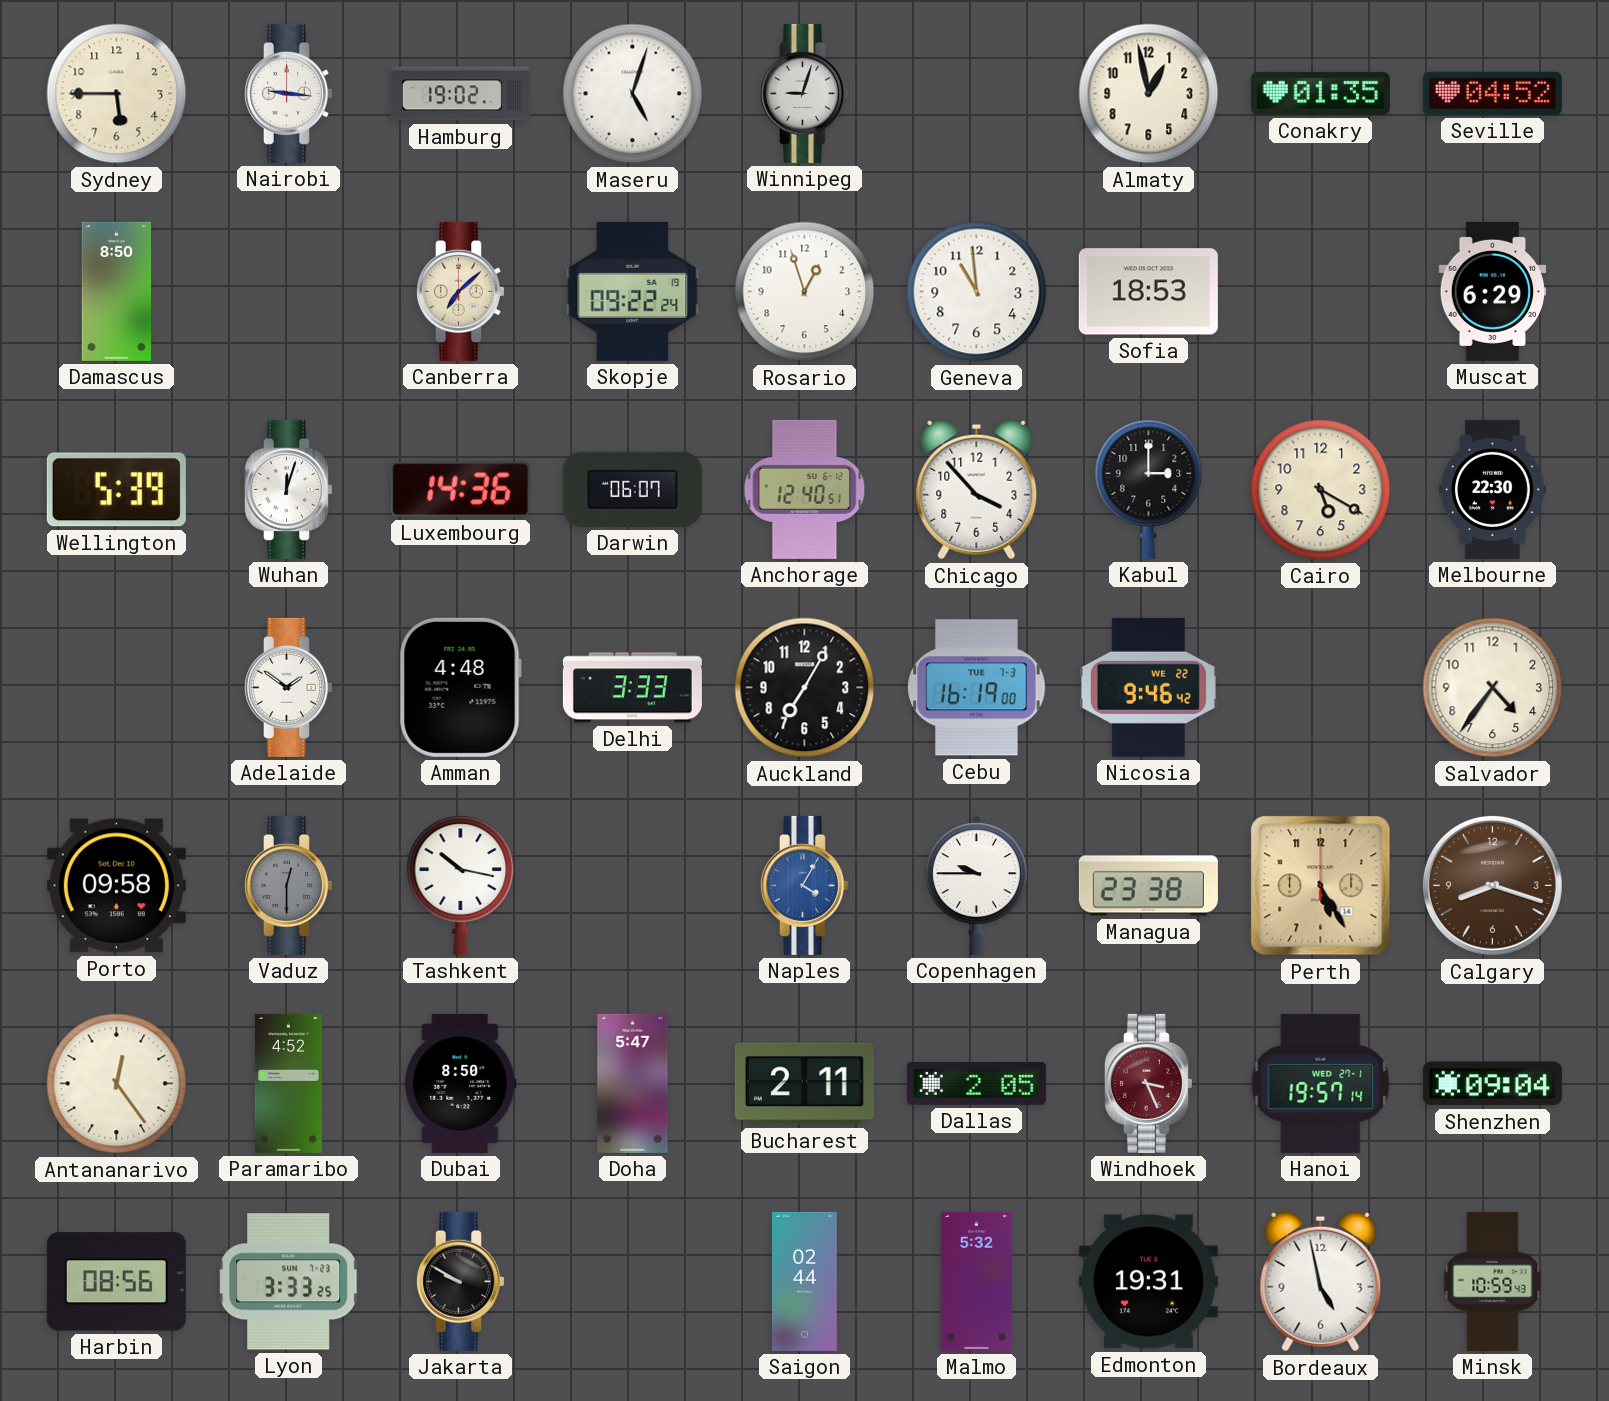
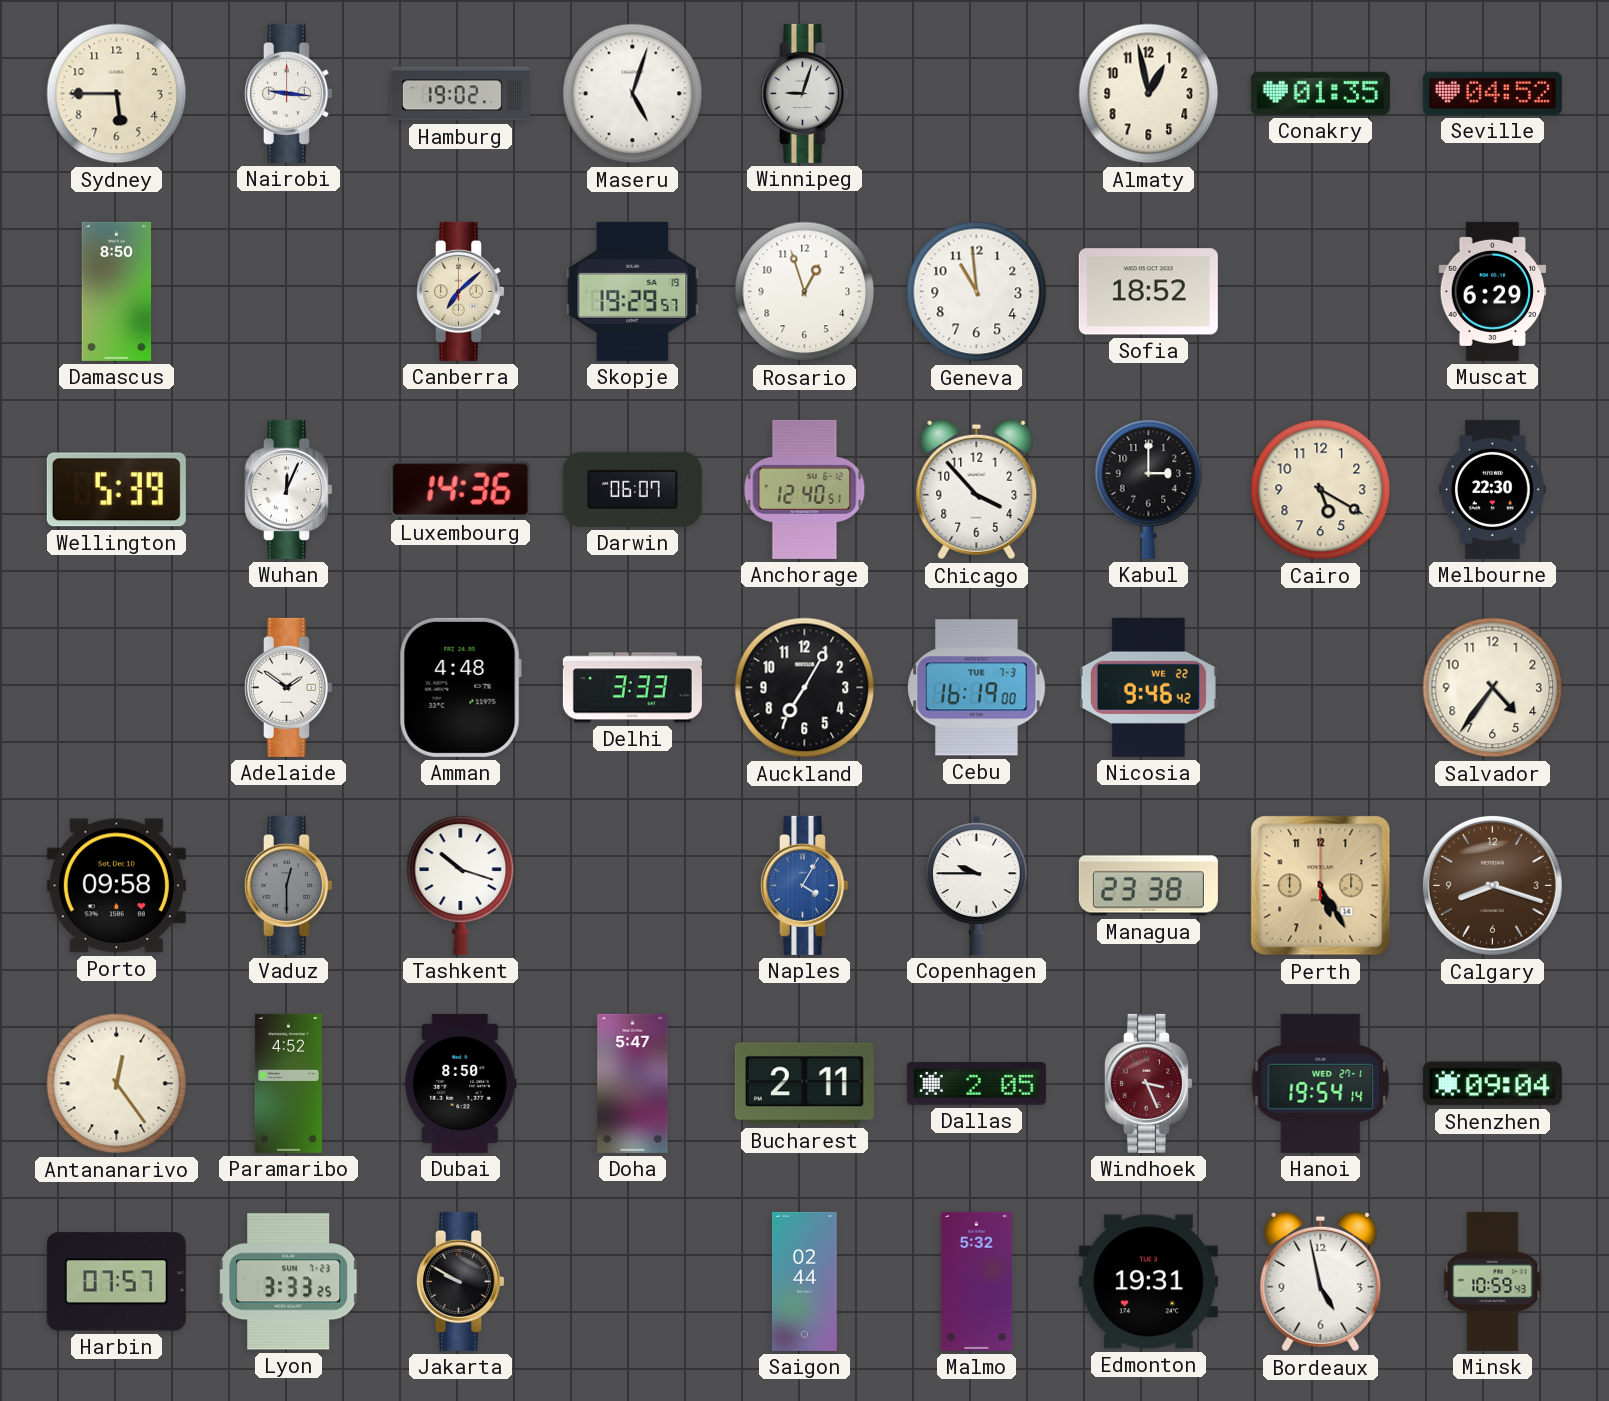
Skopje: 09:22 -> 19:29 (633, 291)
Sofia: 18:53 -> 18:52 (1148, 292)
Wuhan: 12:03 -> 12:04 (288, 489)
Tashkent: 10:17 -> 10:18 (461, 885)
Hanoi: 19:57 -> 19:54 (1321, 1083)
Harbin: 08:56 -> 07:57 (116, 1282)
